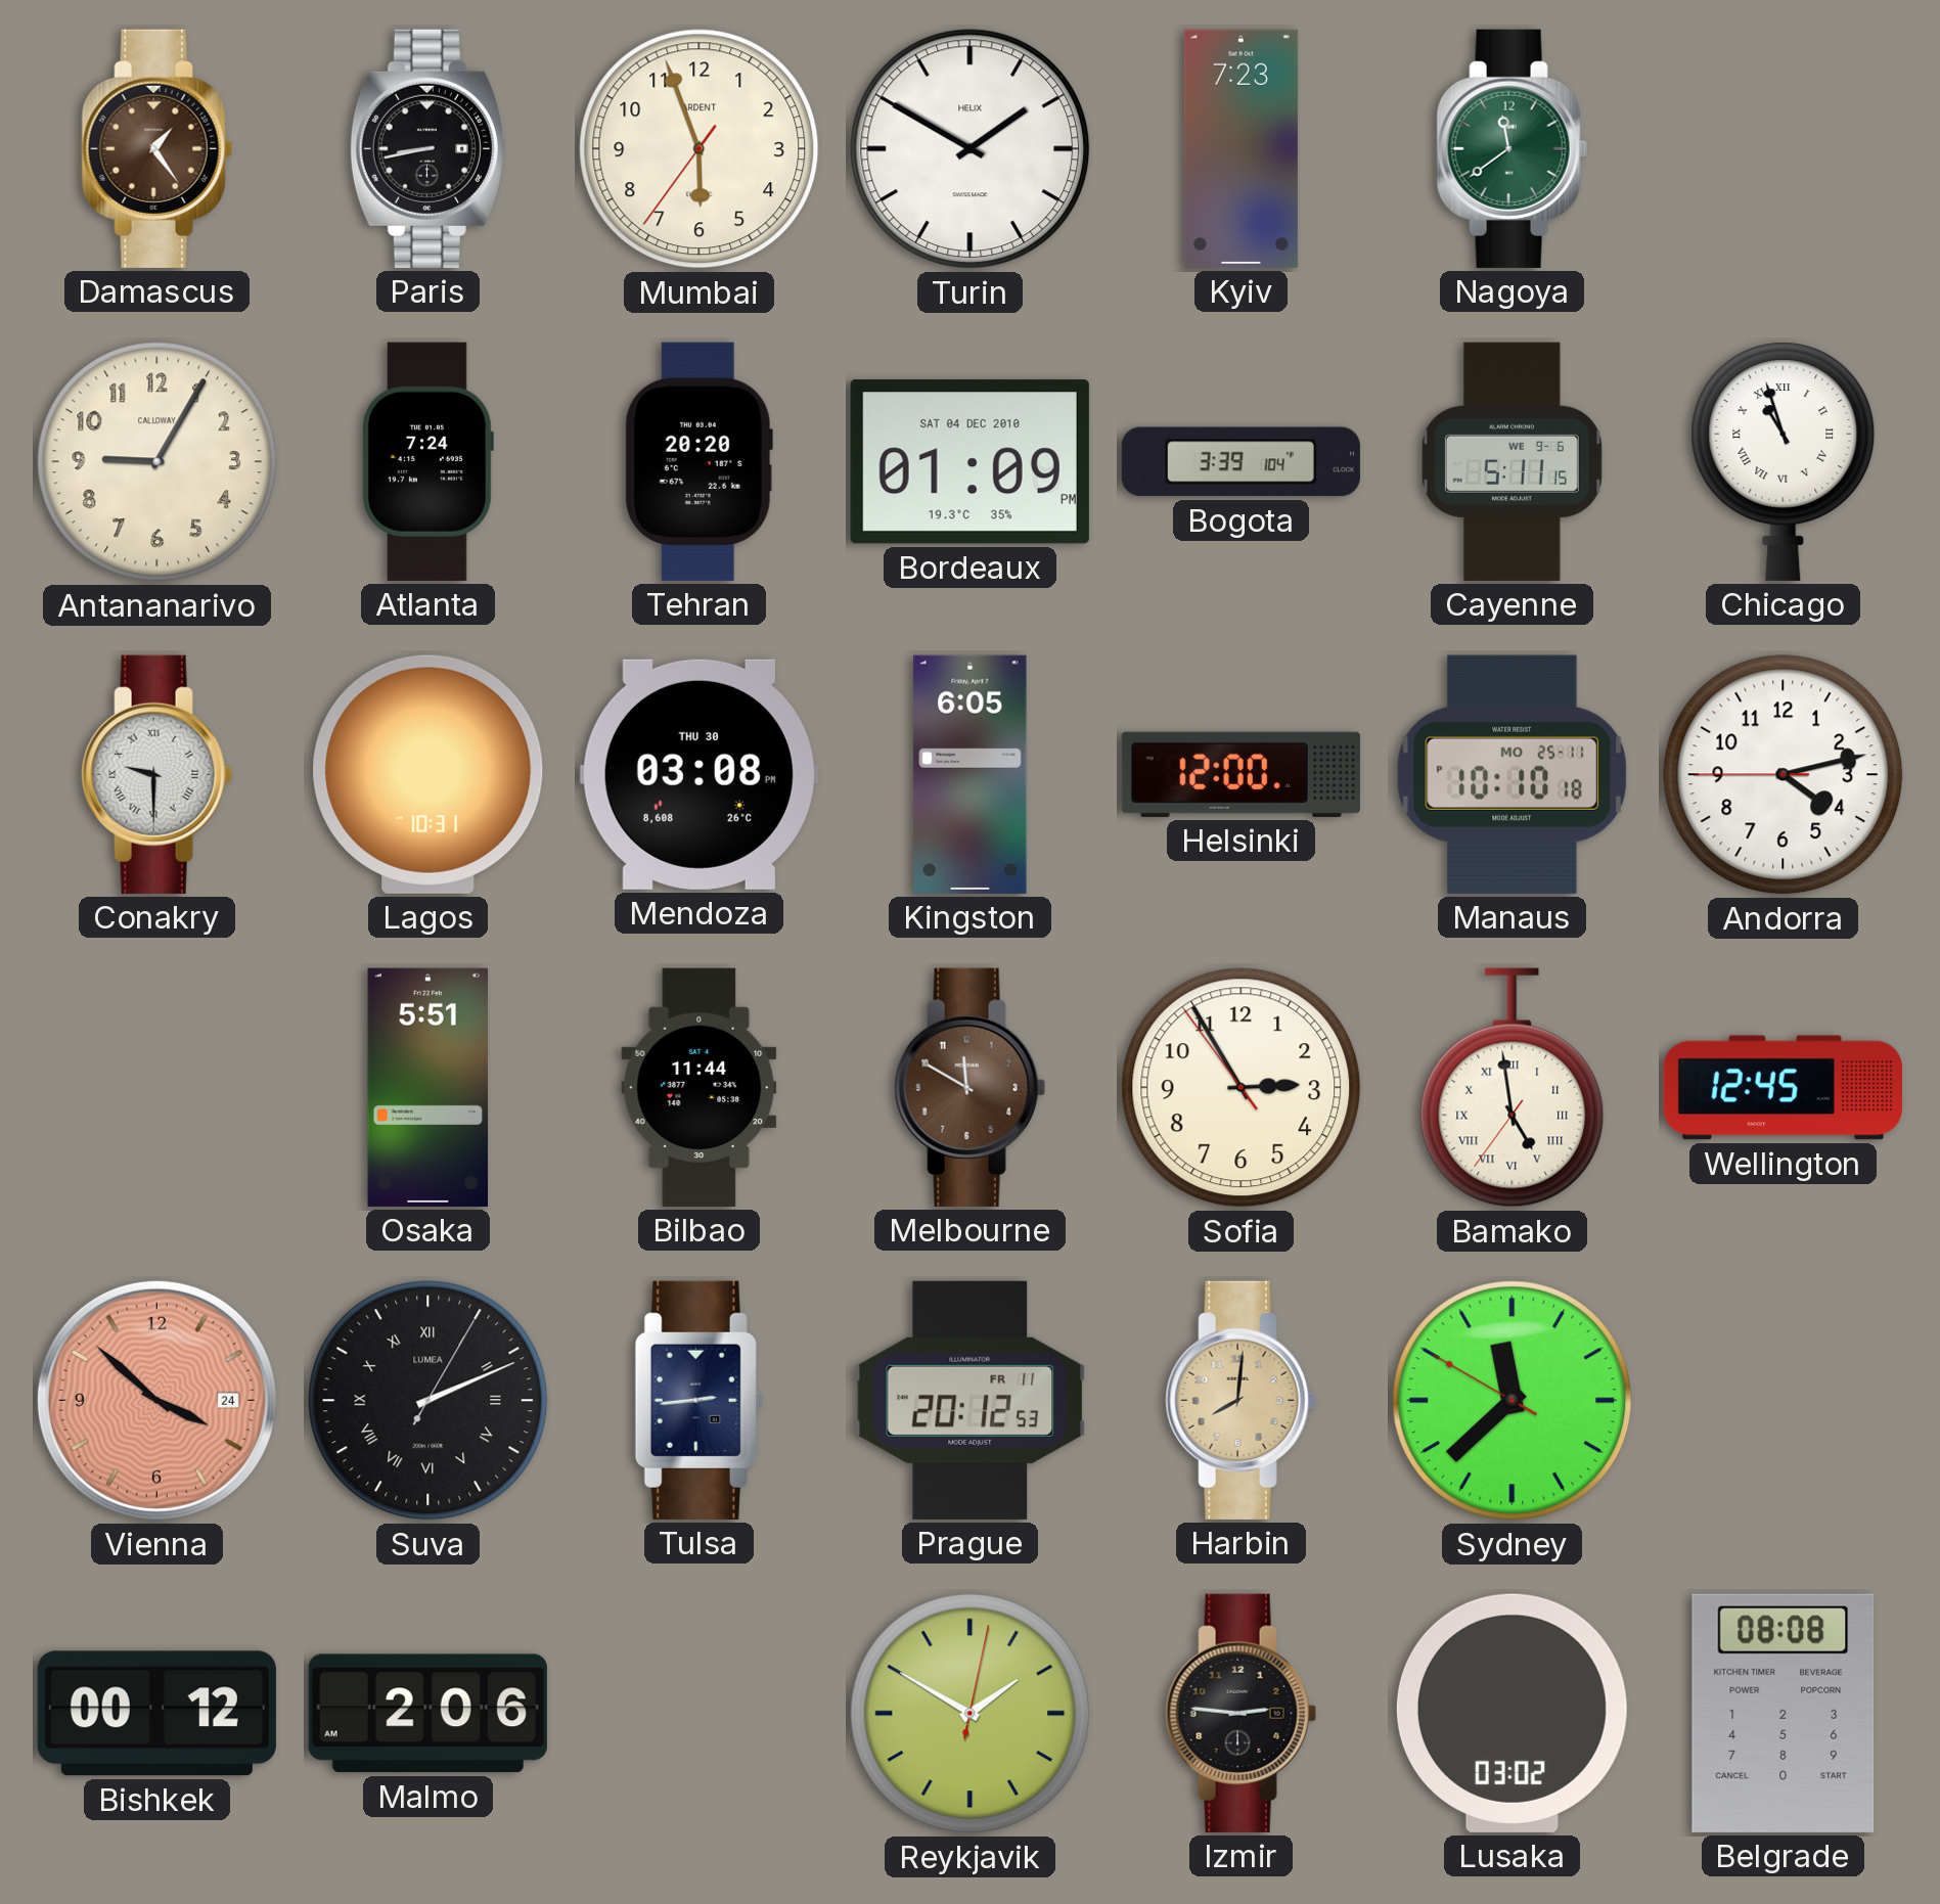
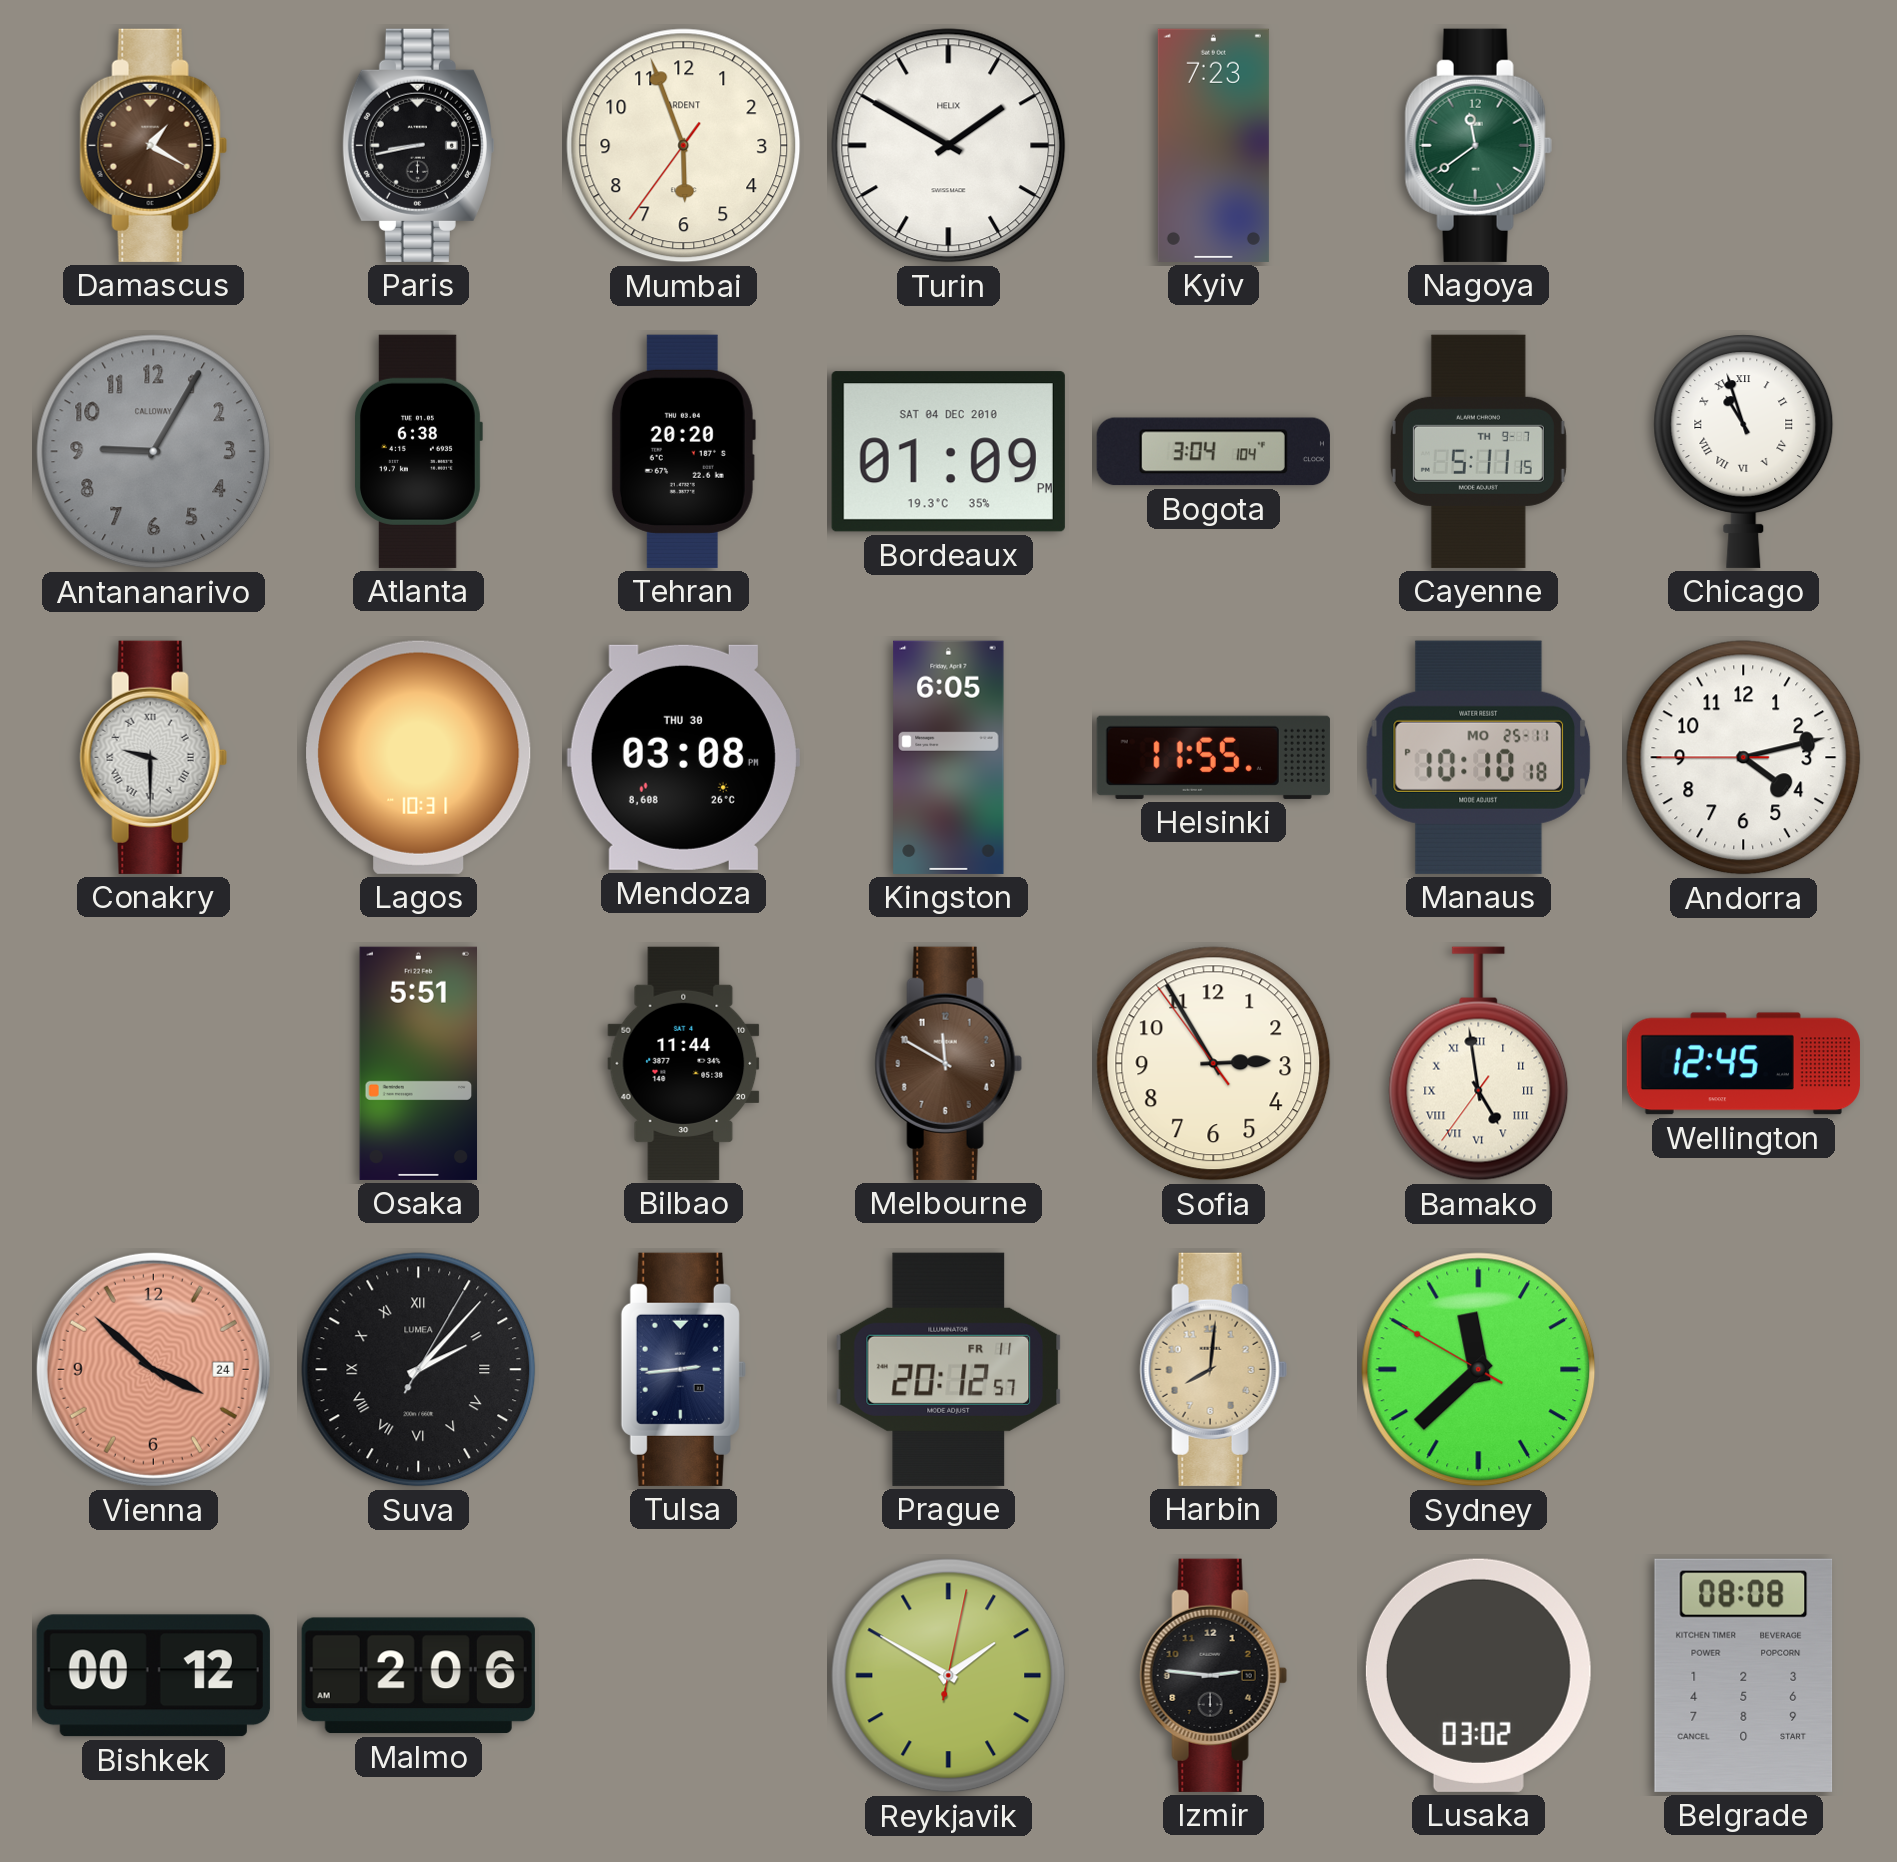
Damascus: 1:24 -> 1:20 (153, 145)
Antananarivo dial: cream -> grey (154, 452)
Atlanta: 7:24 -> 6:38 (419, 451)
Bogota: 3:39 -> 3:04 (1213, 452)
Cayenne date: WE 9-6 -> TH 9-7 (1478, 451)
Helsinki: 12:00 -> 11:55 (1213, 757)
Suva: 2:11 -> 2:07 (419, 1370)
Prague: 20:12:53 -> 20:12:57 (949, 1369)
